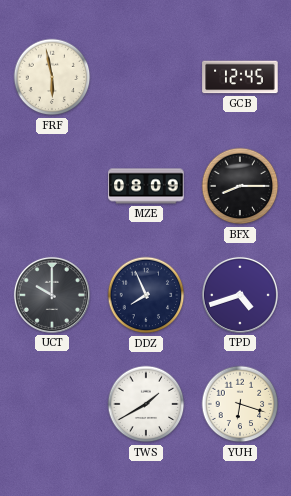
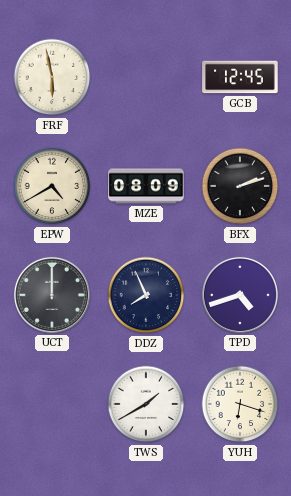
EPW: none -> 4:40 (52, 186)
BFX: 8:15 -> 2:12 (240, 186)
UCT: 10:00 -> 12:00 (52, 295)
